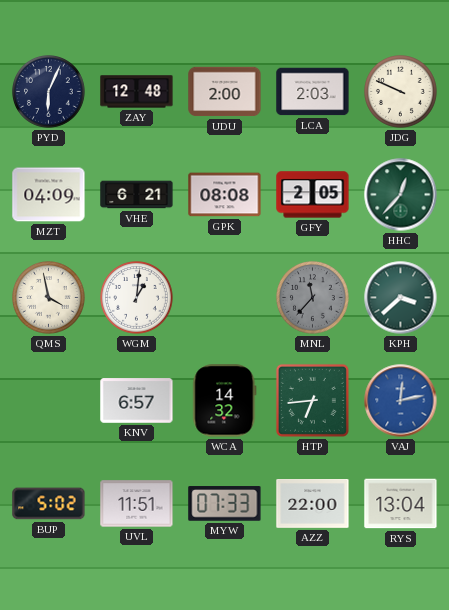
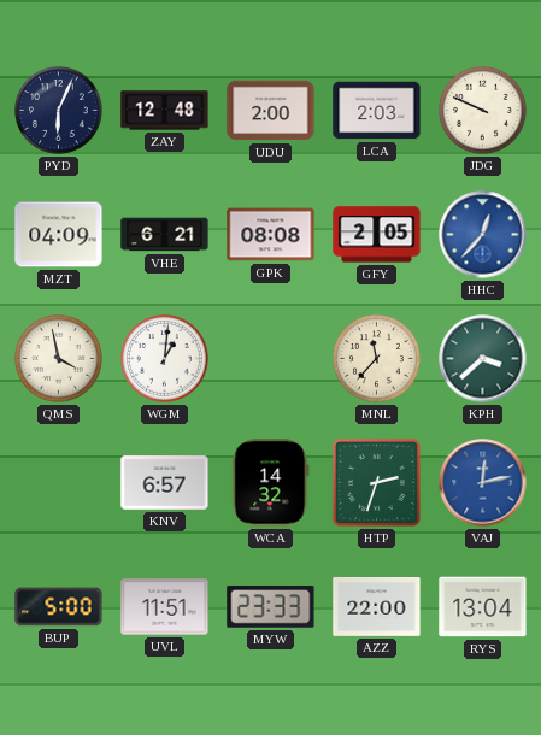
HHC dial: green -> blue (483, 235)
MNL dial: grey -> cream (377, 359)
HTP: 6:44 -> 2:33 (376, 482)
BUP: 5:02 -> 5:00 (59, 607)
MYW: 07:33 -> 23:33 (271, 607)
